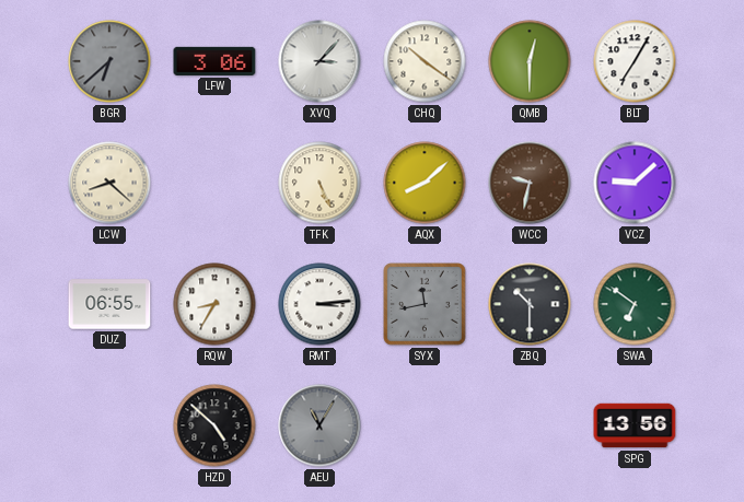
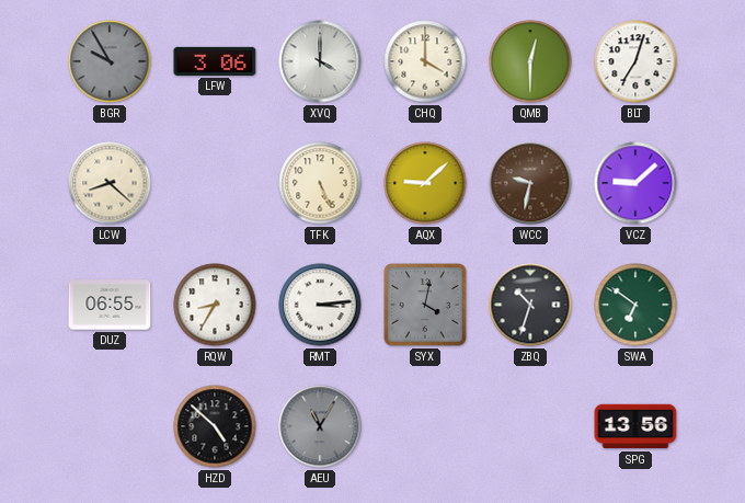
BGR: 6:38 -> 9:55 (110, 61)
XVQ: 3:07 -> 4:00 (320, 61)
CHQ: 10:21 -> 4:00 (425, 61)
BLT: 7:05 -> 7:03 (635, 61)
AQX: 8:08 -> 9:08 (425, 183)
SYX: 11:43 -> 4:02 (425, 305)
ZBQ: 10:30 -> 10:33 (530, 305)
